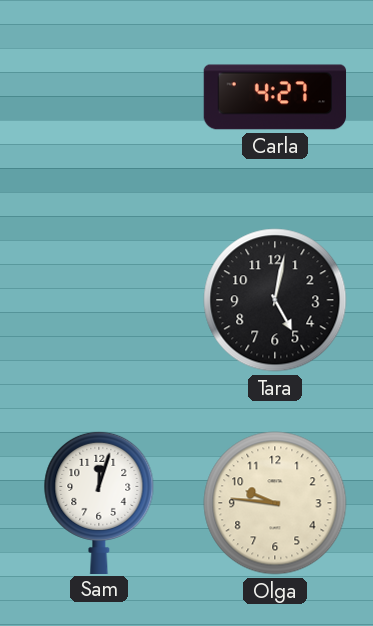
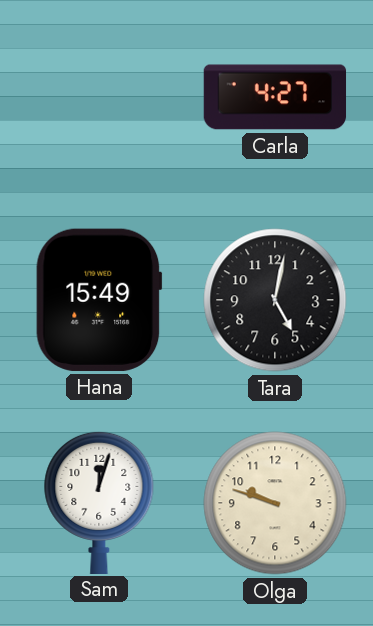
Hana: none -> 15:49 (99, 300)
Olga: 9:46 -> 9:48 (275, 503)
